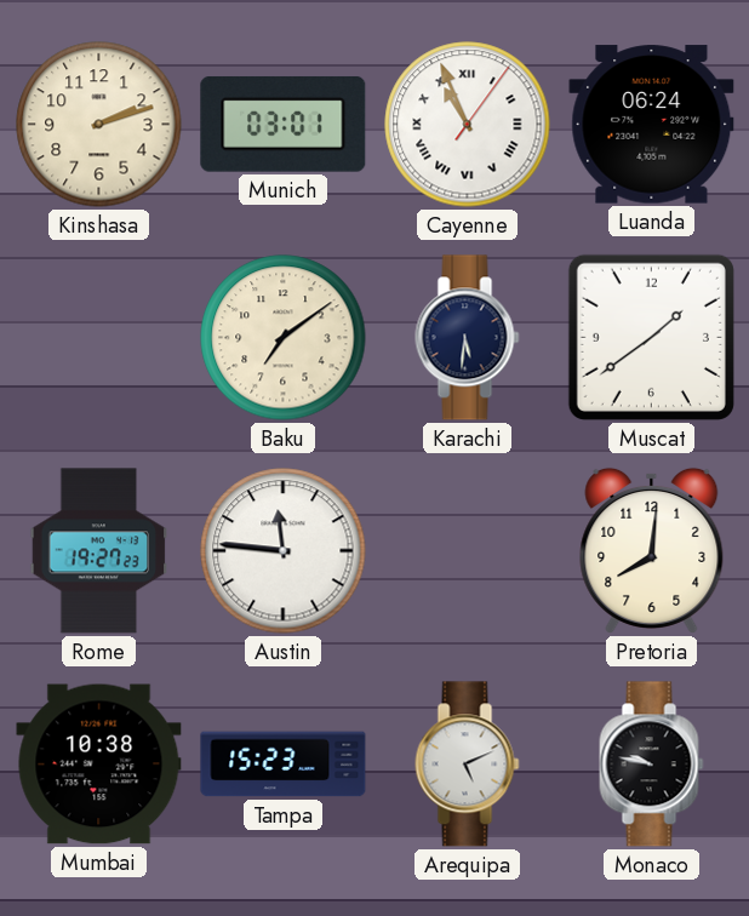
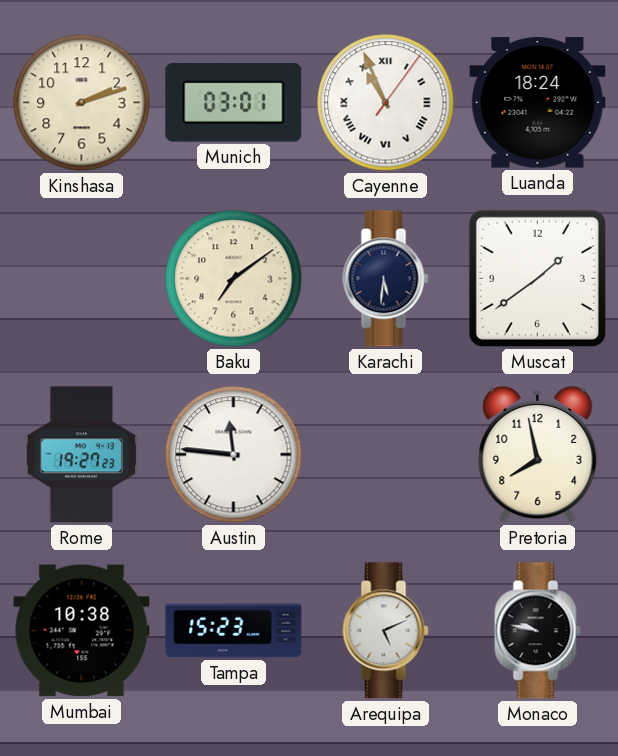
Luanda: 06:24 -> 18:24 (538, 103)
Pretoria: 8:01 -> 7:58 (538, 454)
